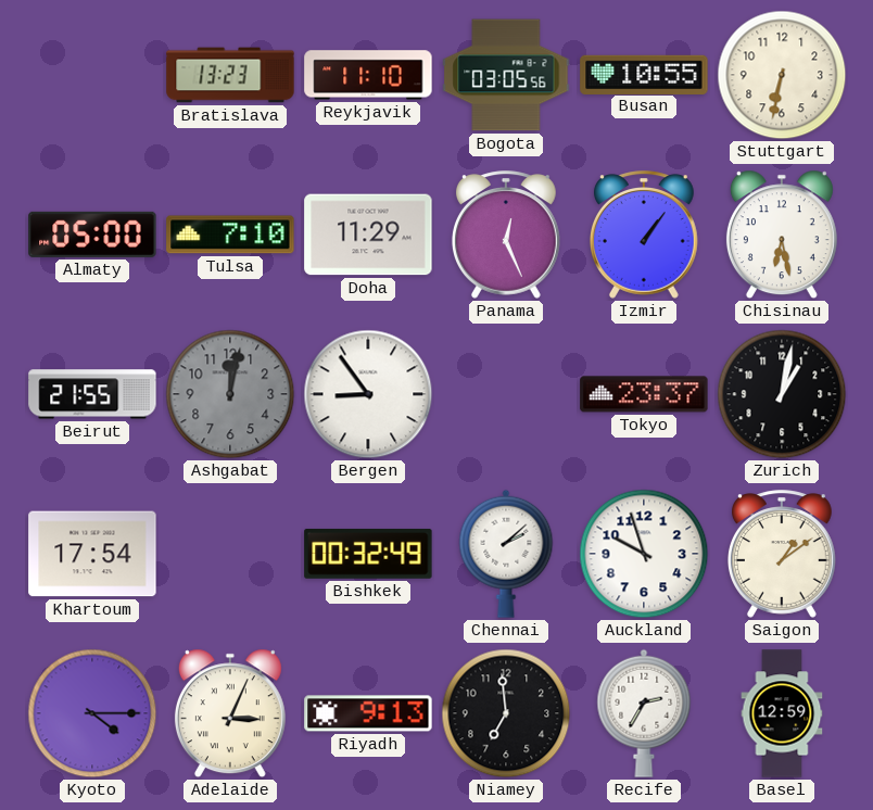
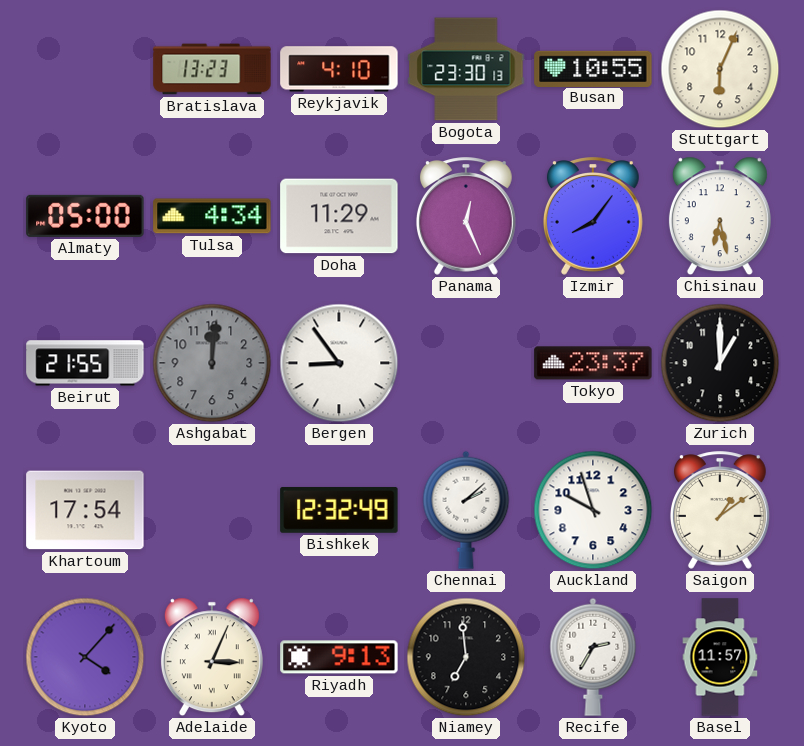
Reykjavik: 11:10 -> 4:10 (339, 69)
Bogota: 03:05 -> 23:30 (466, 69)
Stuttgart: 6:32 -> 6:04 (720, 69)
Tulsa: 7:10 -> 4:34 (212, 216)
Izmir: 1:06 -> 8:06 (593, 216)
Ashgabat: 12:02 -> 12:01 (212, 363)
Zurich: 1:02 -> 1:00 (720, 363)
Bishkek: 00:32 -> 12:32 (339, 510)
Kyoto: 4:15 -> 4:07 (85, 657)
Basel: 12:59 -> 11:57 (720, 657)
